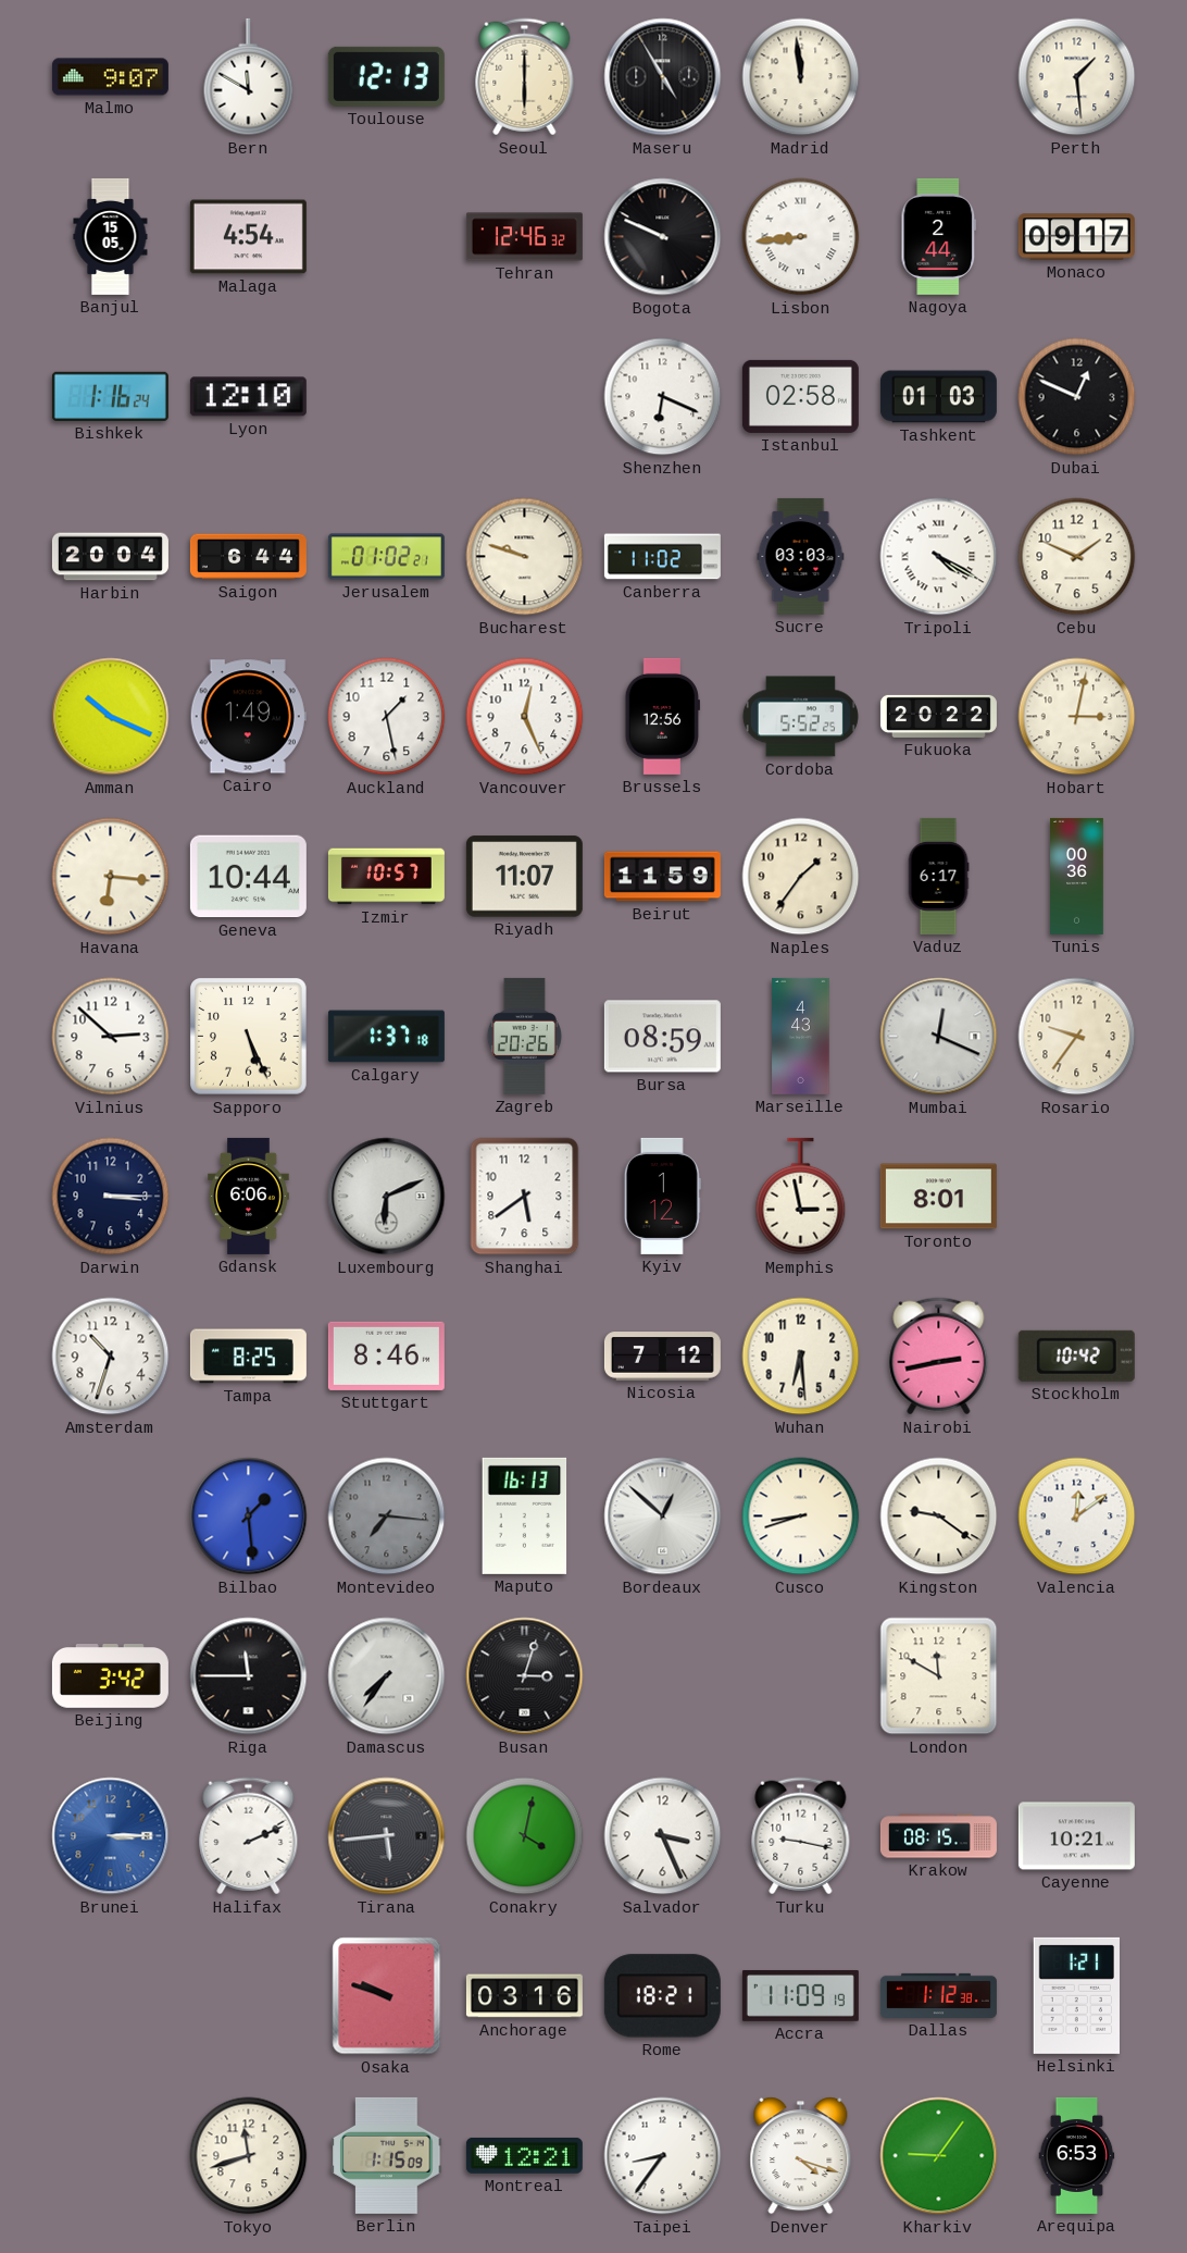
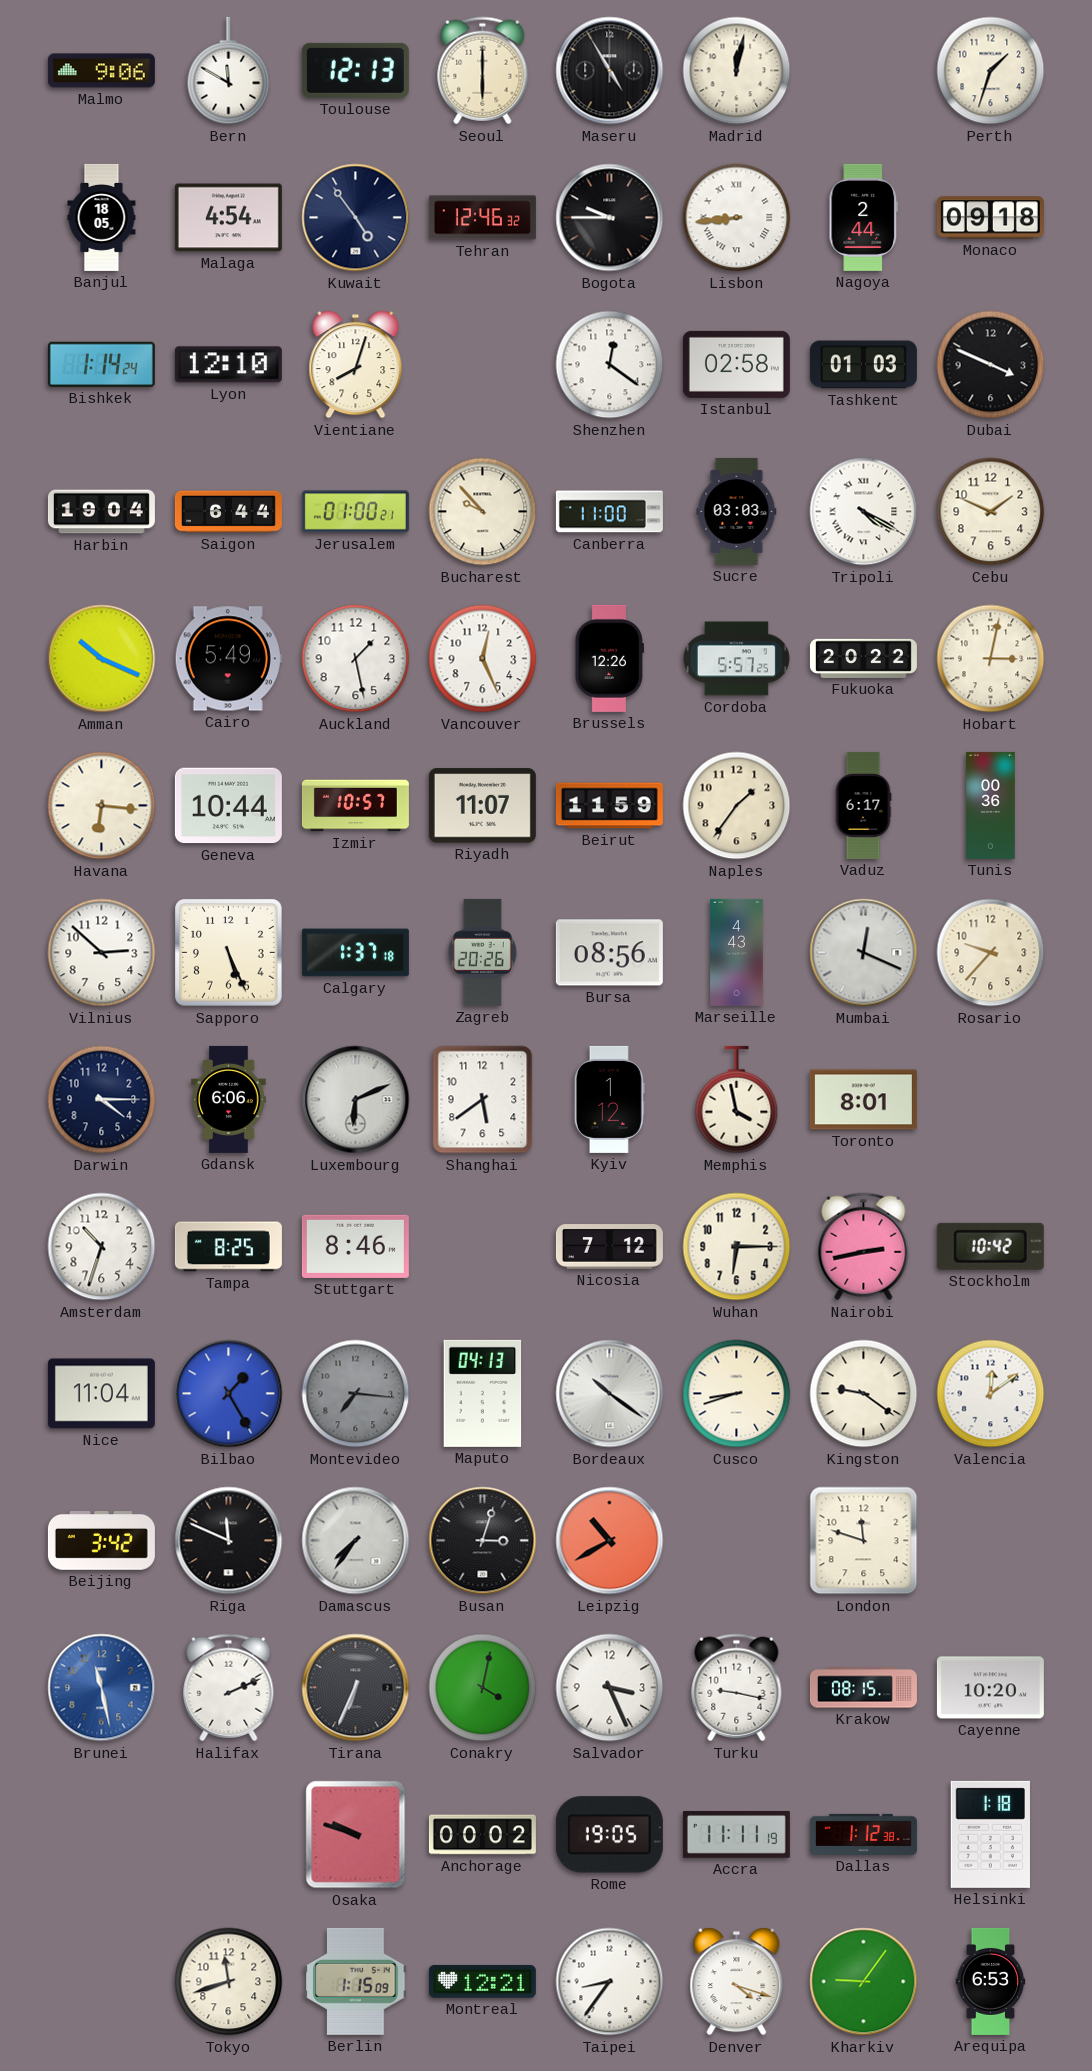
Malmo: 9:07 -> 9:06 (101, 71)
Madrid: 11:59 -> 12:02 (737, 71)
Perth: 1:29 -> 1:33 (991, 71)
Banjul: 15:05 -> 18:05 (102, 217)
Kuwait: none -> 4:54 (356, 218)
Bogota: 9:49 -> 9:45 (610, 218)
Monaco: 09:17 -> 09:18 (990, 218)
Bishkek: 1:16 -> 1:14 (101, 364)
Vientiane: none -> 8:03 (356, 365)
Shenzhen: 6:19 -> 12:21 (610, 365)
Dubai: 12:49 -> 3:49 (991, 365)
Harbin: 20:04 -> 19:04 (101, 512)
Jerusalem: 01:02 -> 01:00 (355, 512)
Bucharest: 9:48 -> 9:53 (483, 512)
Canberra: 11:02 -> 11:00 (609, 512)
Cairo: 1:49 -> 5:49 (228, 659)
Brussels: 12:56 -> 12:26 (609, 658)
Cordoba: 5:52 -> 5:57 (736, 659)
Bursa: 08:59 -> 08:56 (609, 953)
Rosario: 9:36 -> 9:37 (991, 953)
Darwin: 3:15 -> 4:15 (102, 1100)
Memphis: 2:58 -> 3:58 (737, 1100)
Wuhan: 6:29 -> 6:15 (737, 1247)
Nice: none -> 11:04 (101, 1394)
Bilbao: 1:29 -> 1:25 (229, 1394)
Maputo: 16:13 -> 04:13 (483, 1393)
Bordeaux: 12:52 -> 10:21 (610, 1394)
Riga: 11:45 -> 11:49 (229, 1541)
Leipzig: none -> 10:40 (610, 1541)
London: 11:50 -> 11:48 (864, 1541)
Brunei: 3:15 -> 11:28 (102, 1688)
Tirana: 5:44 -> 6:34 (356, 1688)
Cayenne: 10:21 -> 10:20 (990, 1688)
Anchorage: 03:16 -> 00:02 (482, 1835)
Rome: 18:21 -> 19:05 (609, 1835)
Accra: 11:09 -> 11:11 (736, 1835)
Helsinki: 1:21 -> 1:18 (990, 1834)
